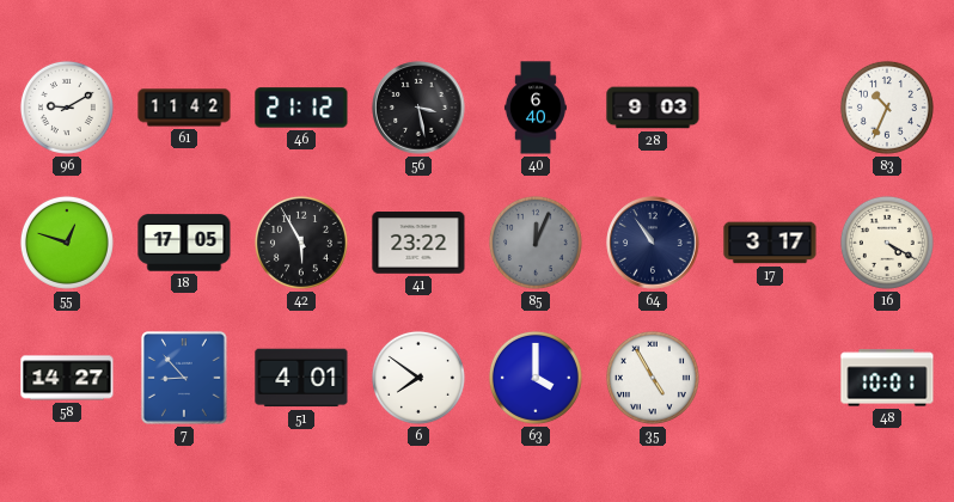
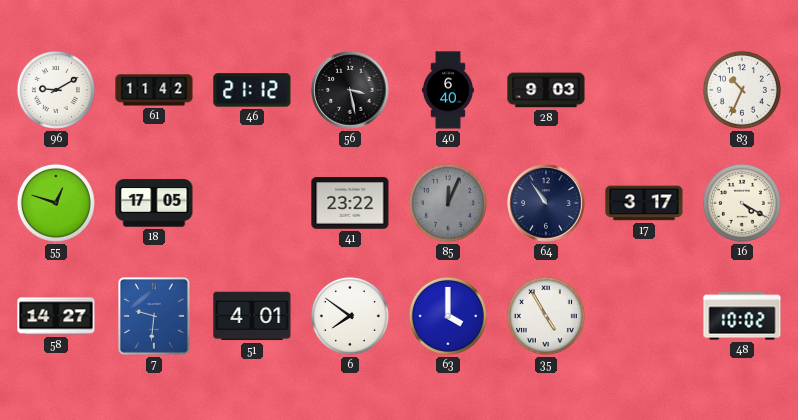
42: 5:55 -> none (301, 243)
7: 8:53 -> 9:31 (155, 317)
48: 10:01 -> 10:02 (742, 316)
